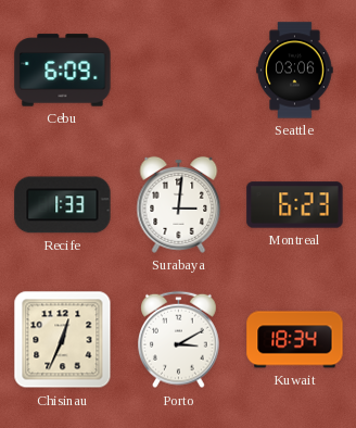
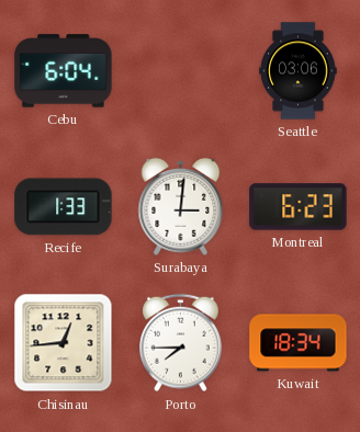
Cebu: 6:09 -> 6:04 (64, 71)
Chisinau: 12:34 -> 12:44 (64, 343)
Porto: 3:10 -> 7:45 (181, 343)
